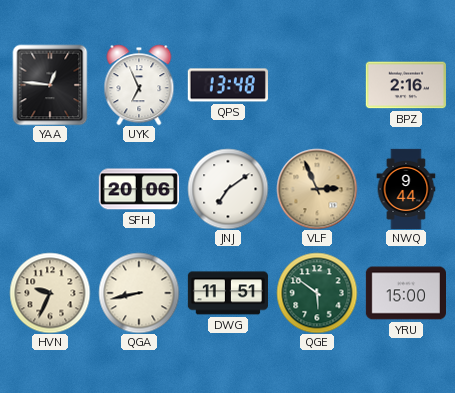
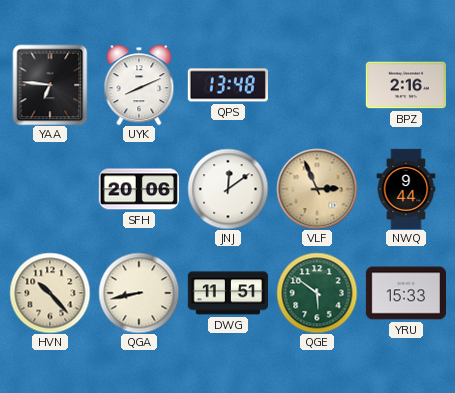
YAA: 12:46 -> 6:46 (50, 85)
UYK: 6:56 -> 8:11 (139, 85)
JNJ: 7:09 -> 12:09 (228, 189)
HVN: 9:34 -> 10:23 (50, 293)
YRU: 15:00 -> 15:33 (405, 293)
